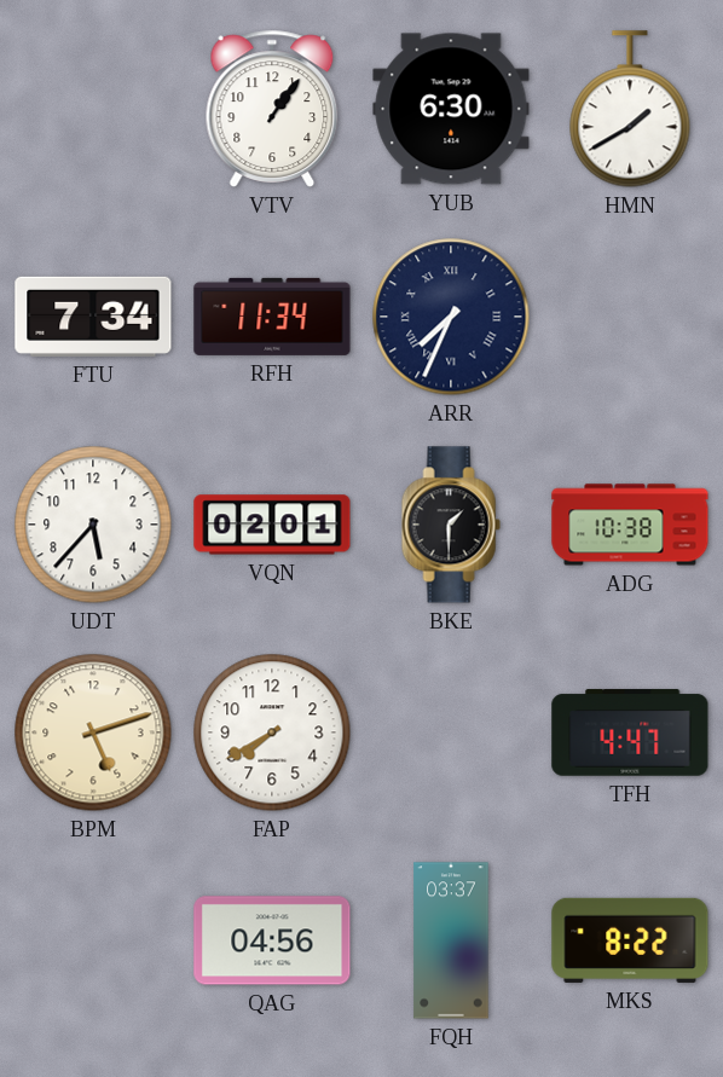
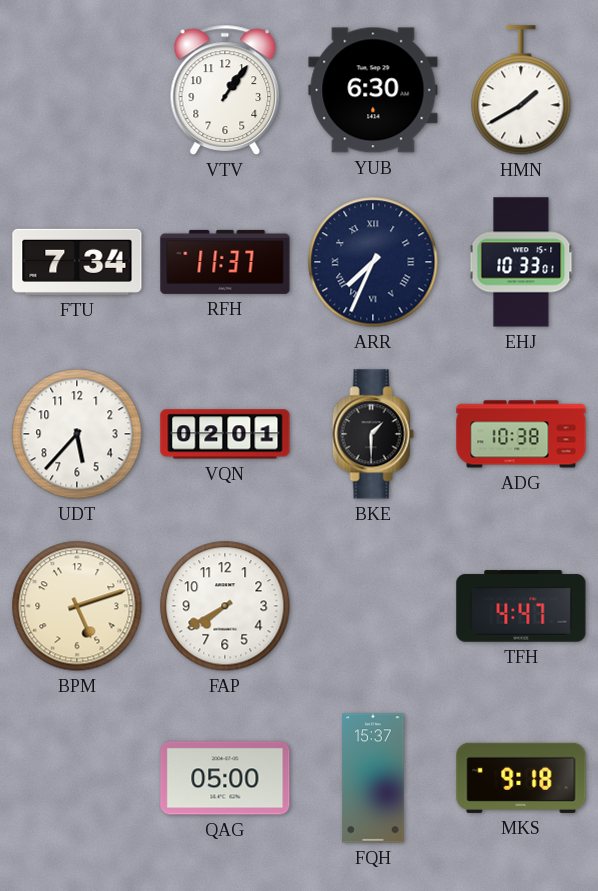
RFH: 11:34 -> 11:37 (225, 262)
EHJ: none -> 10:33 (521, 262)
QAG: 04:56 -> 05:00 (225, 778)
FQH: 03:37 -> 15:37 (373, 778)
MKS: 8:22 -> 9:18 (521, 778)
